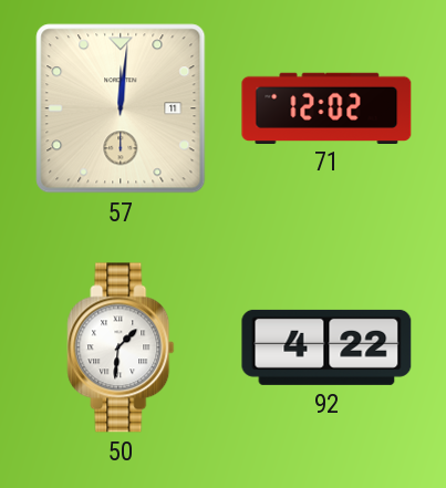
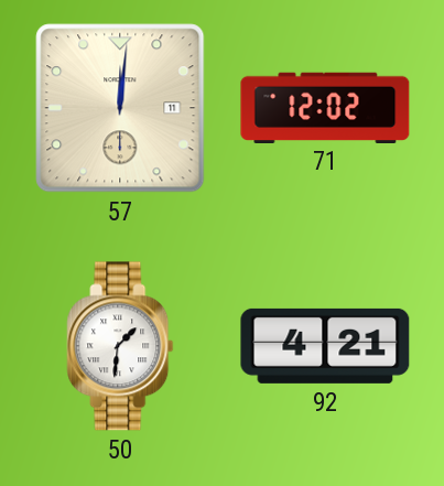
92: 4:22 -> 4:21 (325, 346)
